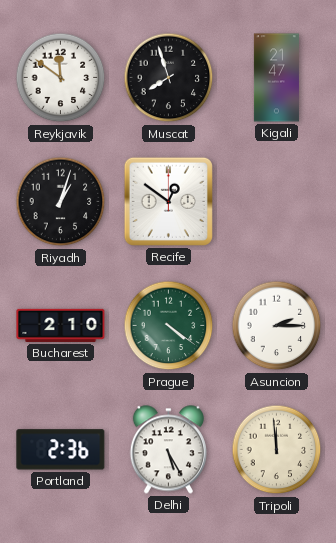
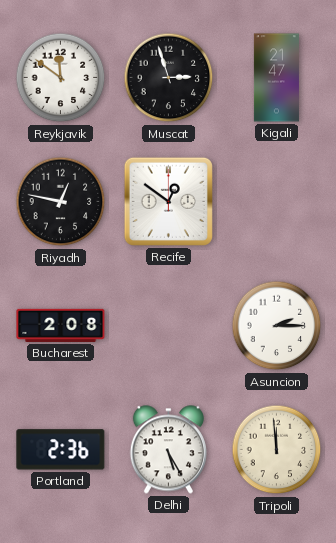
Muscat: 7:57 -> 2:57 (169, 78)
Riyadh: 1:03 -> 12:47 (61, 202)
Bucharest: 2:10 -> 2:08 (61, 325)
Prague: 4:21 -> none (169, 326)
